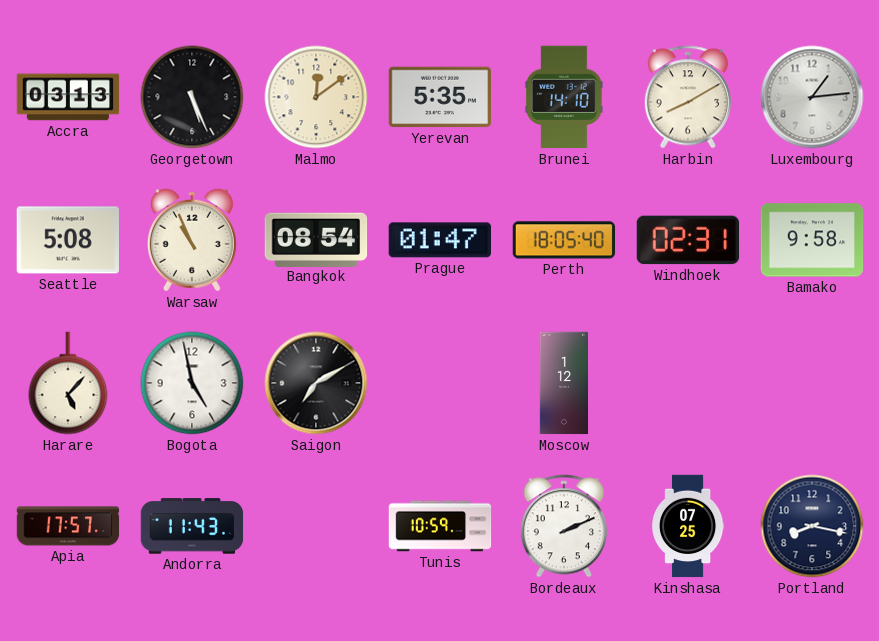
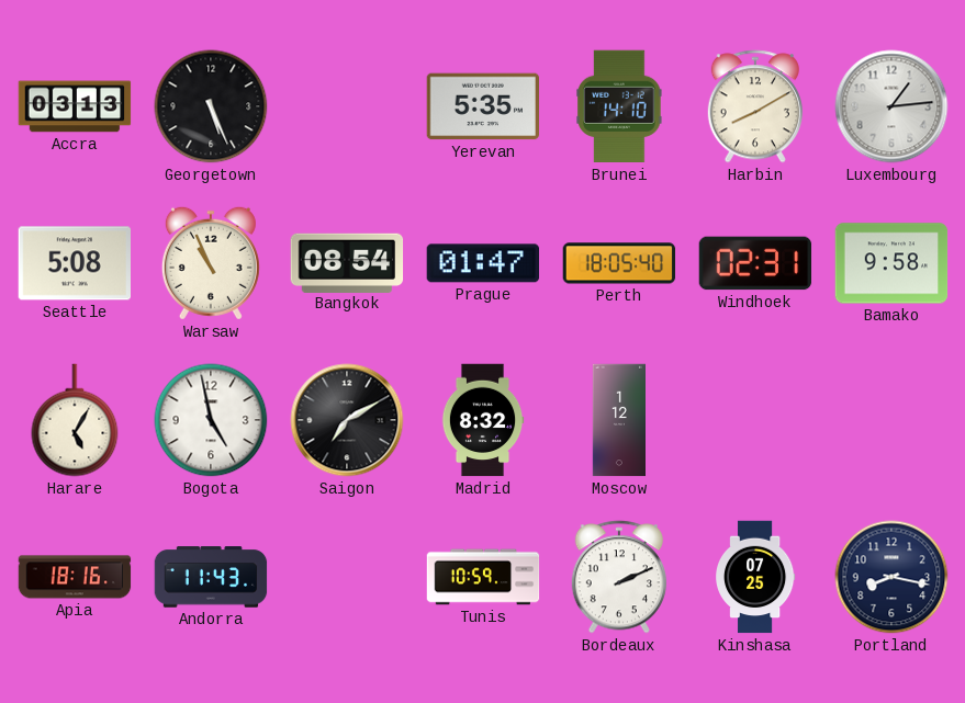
Malmo: 12:09 -> none (316, 97)
Harare: 5:07 -> 5:05 (75, 420)
Madrid: none -> 8:32 (483, 420)
Apia: 17:57 -> 18:16 (75, 577)
